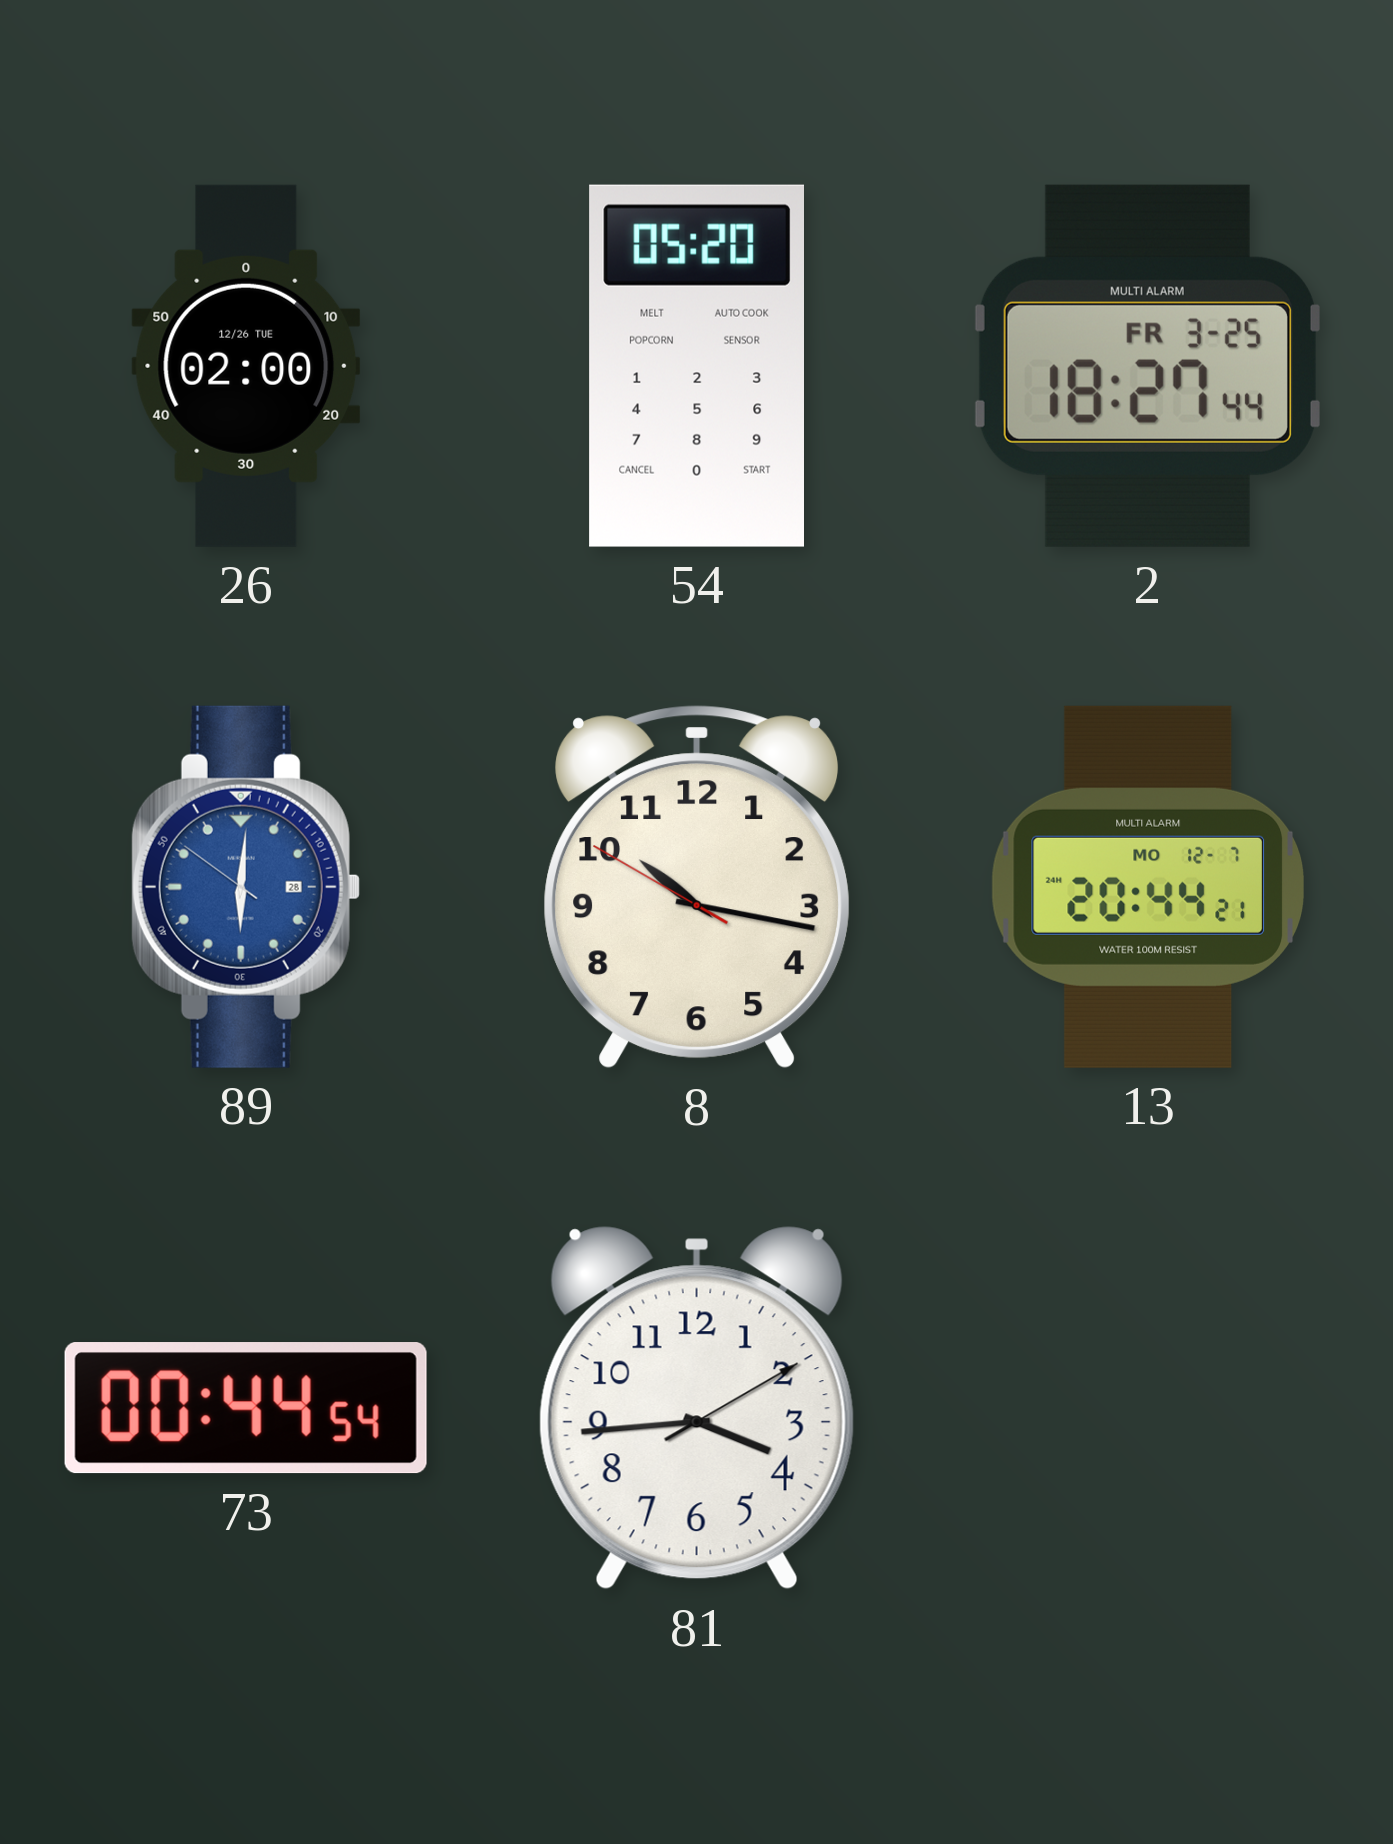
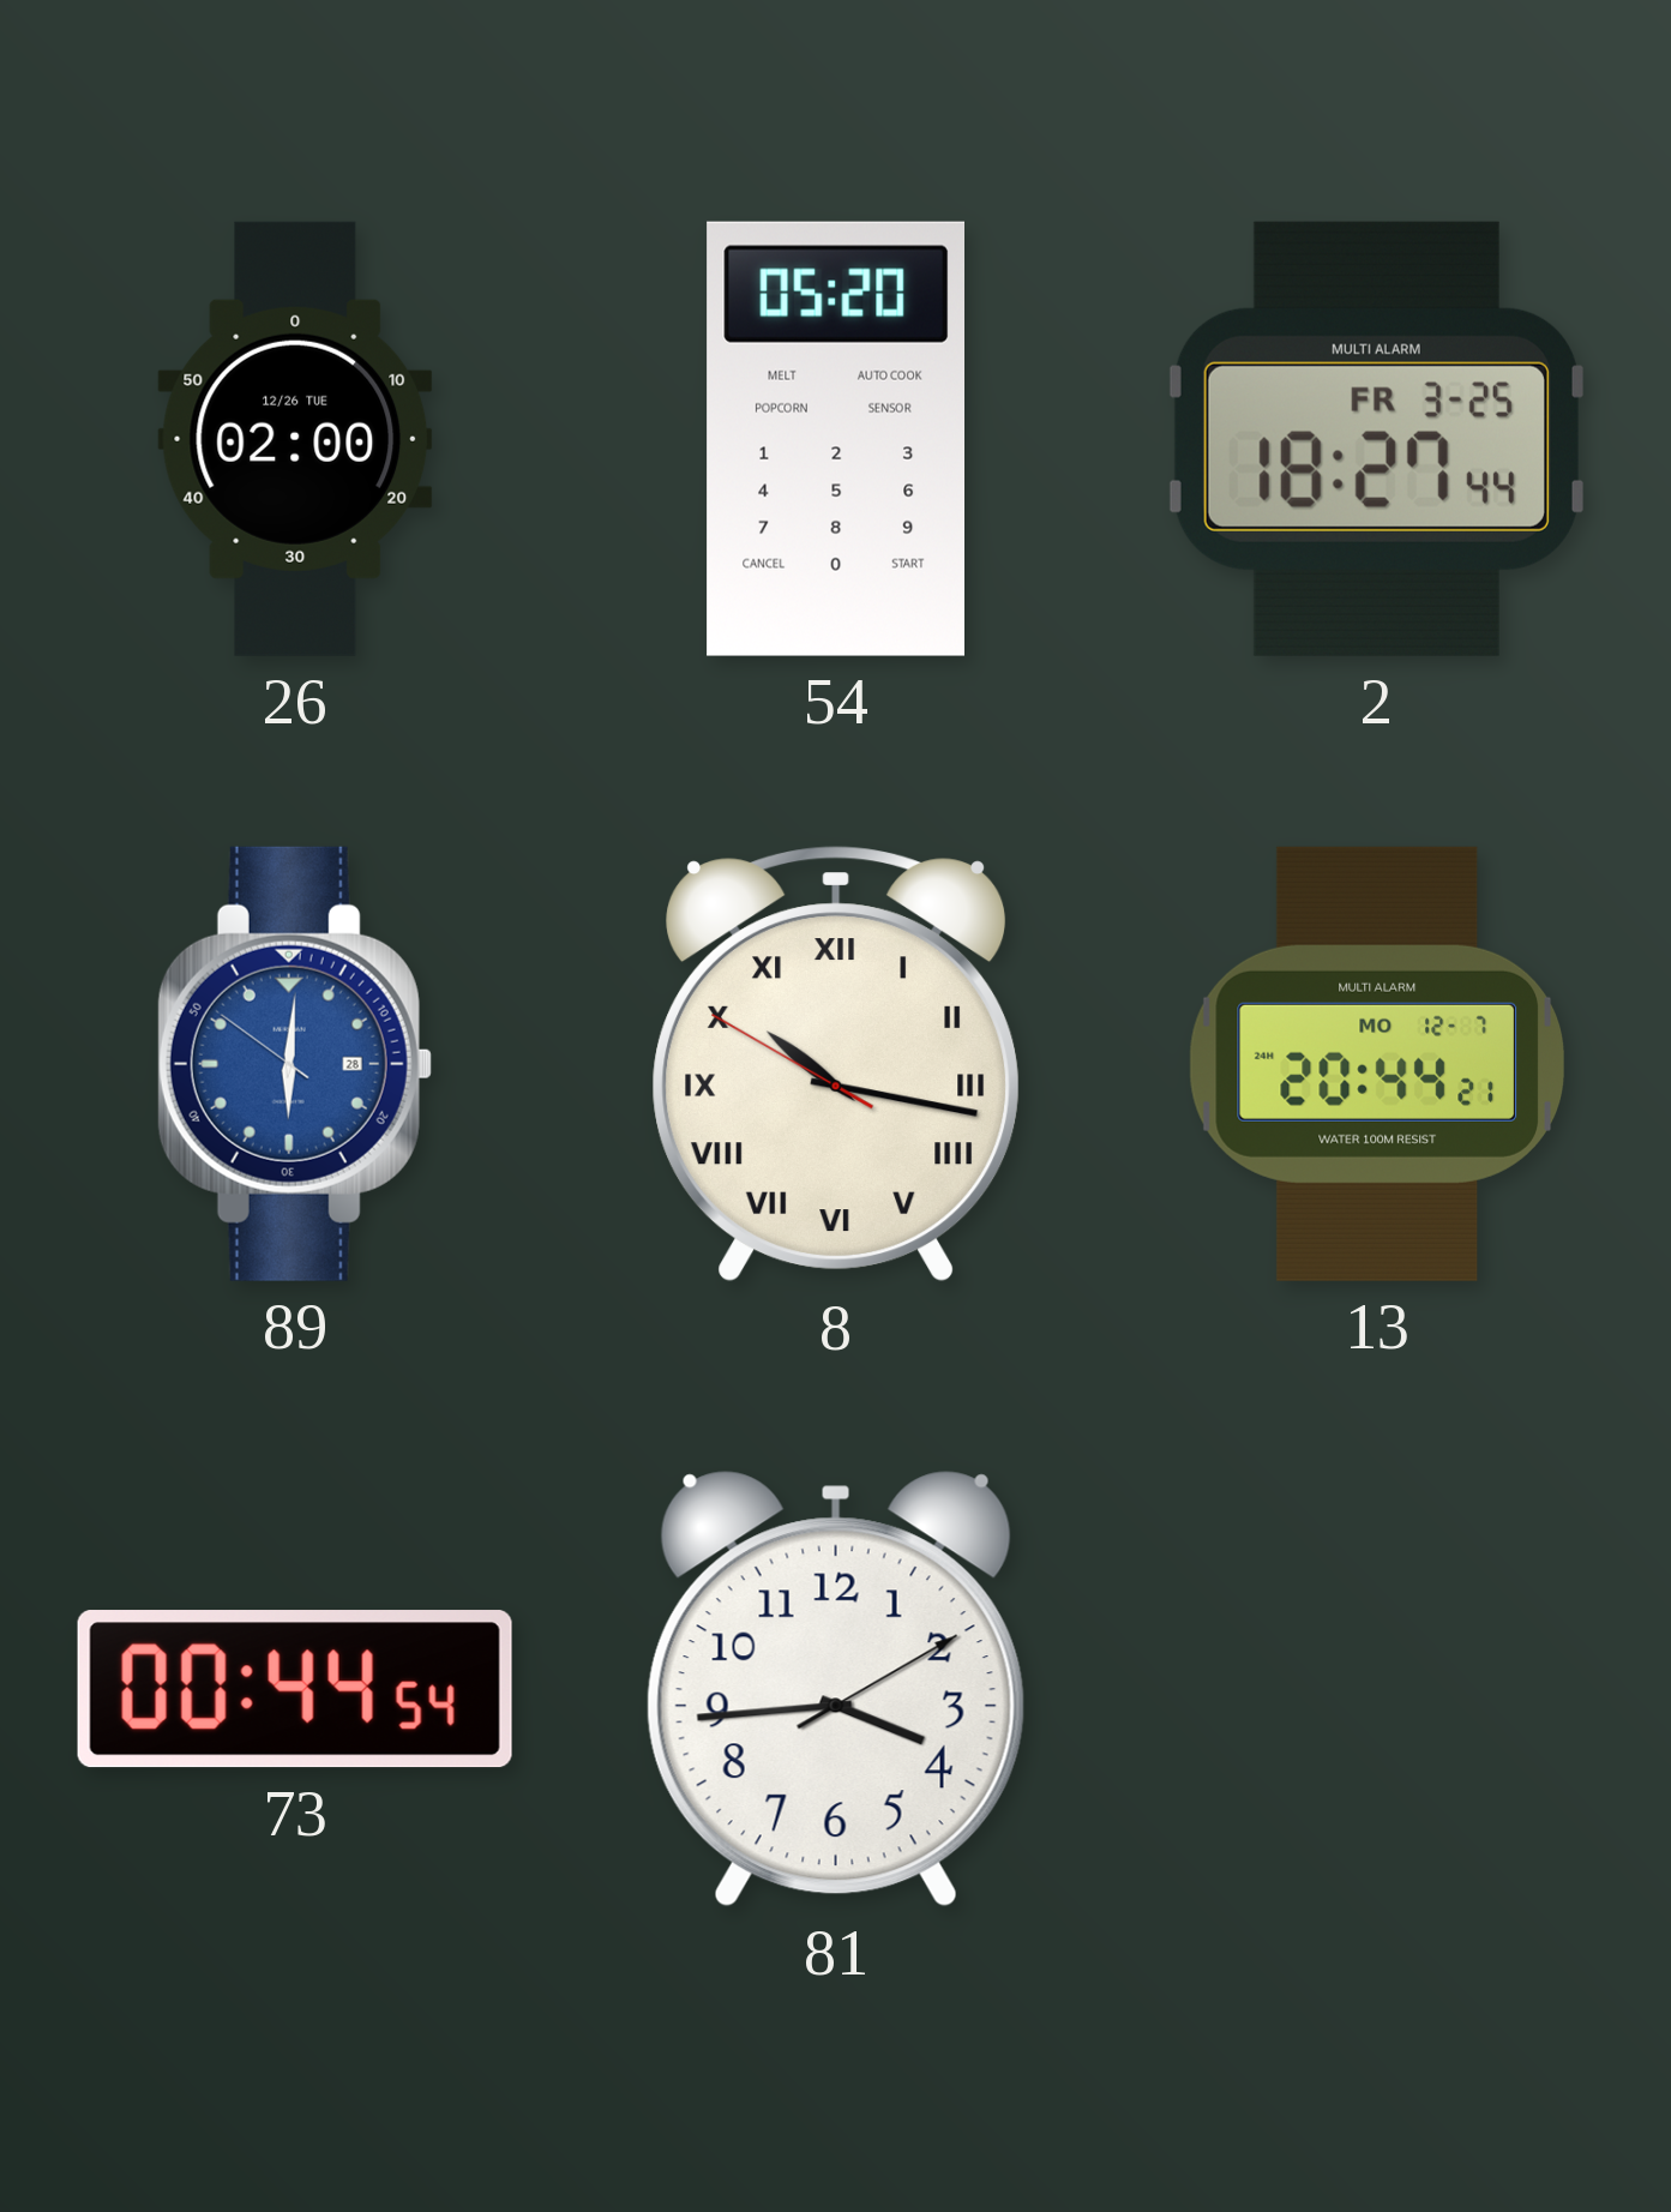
8 numerals: Arabic -> Roman (836, 1064)
